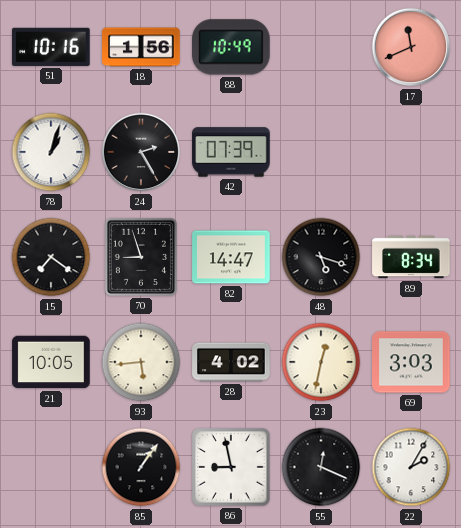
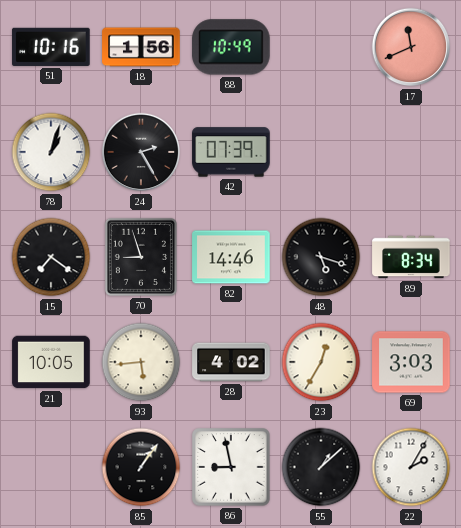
82: 14:47 -> 14:46 (231, 257)
23: 12:32 -> 12:35 (321, 362)
55: 12:19 -> 1:08 (321, 467)
